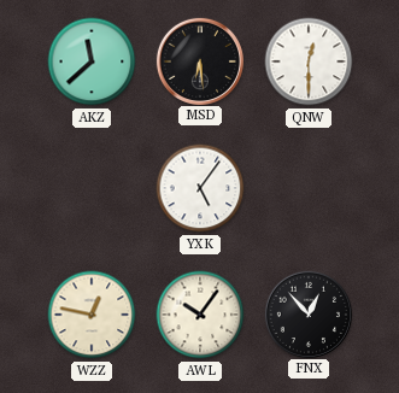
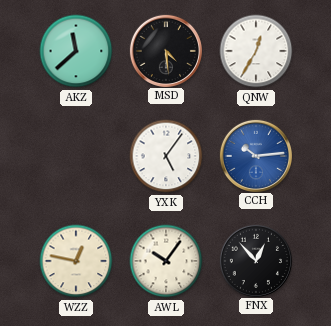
MSD: 6:29 -> 4:29 (165, 50)
QNW: 12:30 -> 12:35 (256, 51)
CCH: none -> 10:14 (255, 155)
